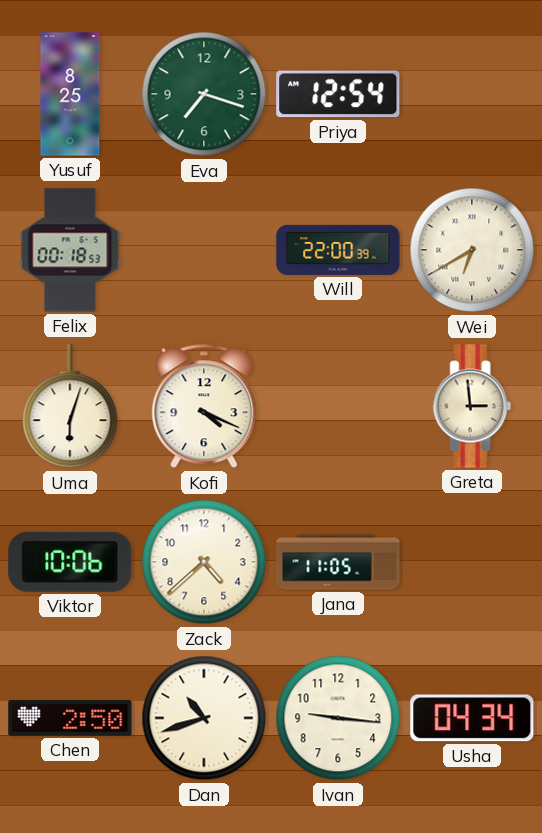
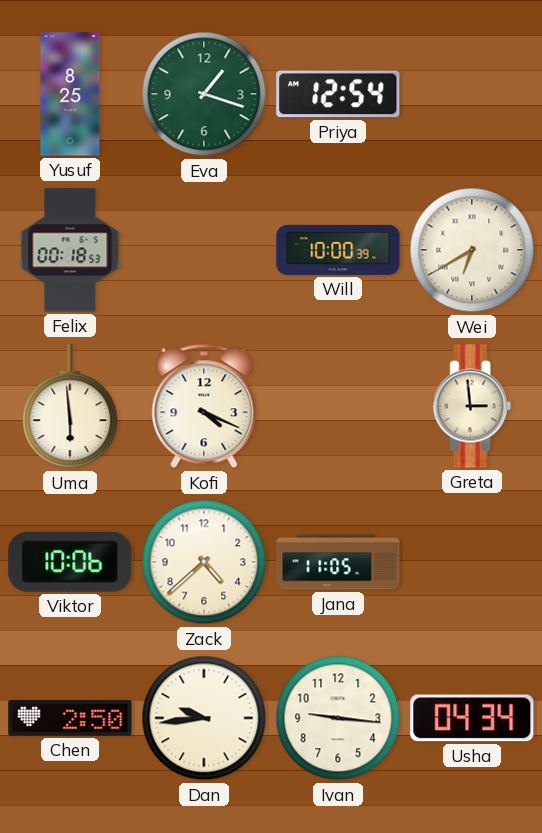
Eva: 7:18 -> 1:18 (204, 94)
Will: 22:00 -> 10:00 (338, 250)
Uma: 6:03 -> 5:59 (70, 407)
Dan: 10:42 -> 9:44 (204, 718)
